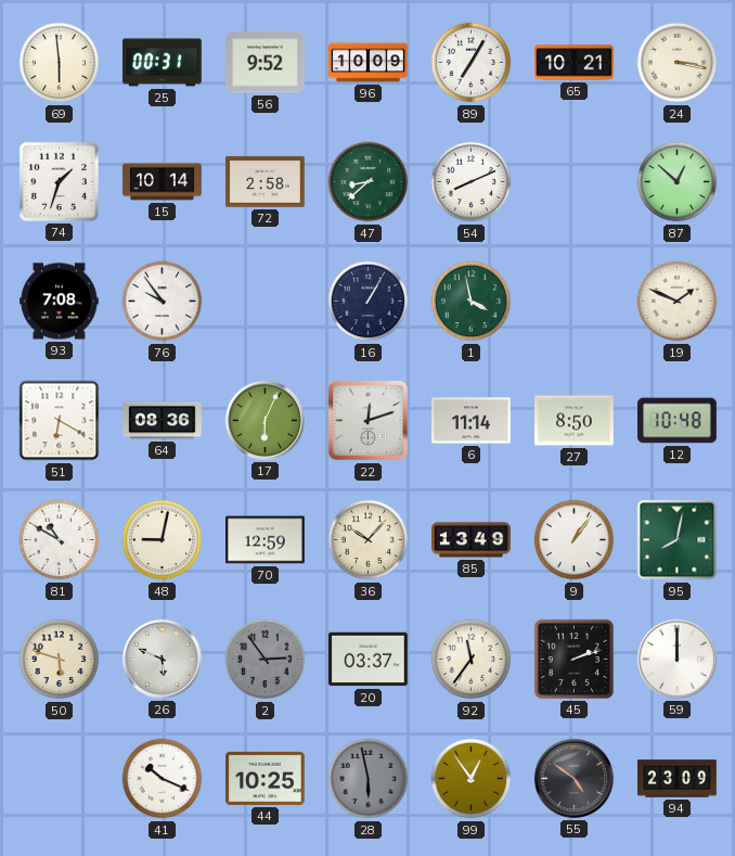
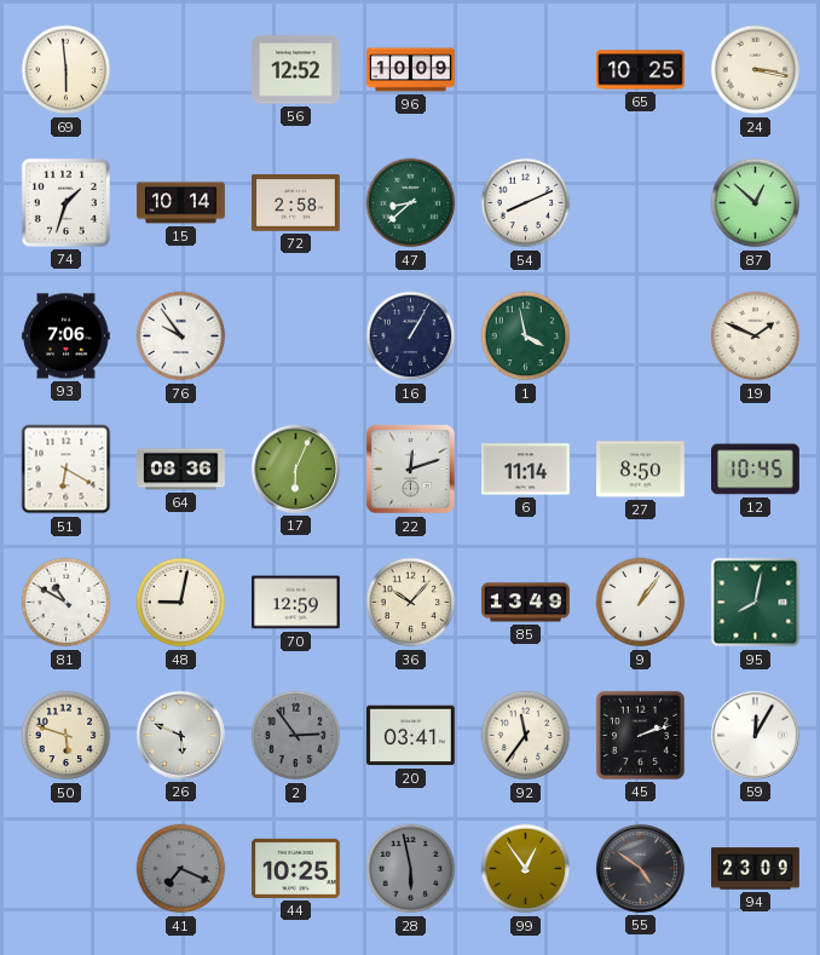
25: 00:31 -> none (163, 63)
56: 9:52 -> 12:52 (296, 70)
89: 7:05 -> none (472, 63)
65: 10:21 -> 10:25 (641, 70)
93: 7:08 -> 7:06 (67, 336)
12: 10:48 -> 10:45 (756, 470)
20: 03:37 -> 03:41 (411, 736)
59: 12:00 -> 12:05 (755, 735)
41: 10:19 -> 7:19 (181, 869)
41 dial: white -> grey (181, 869)
